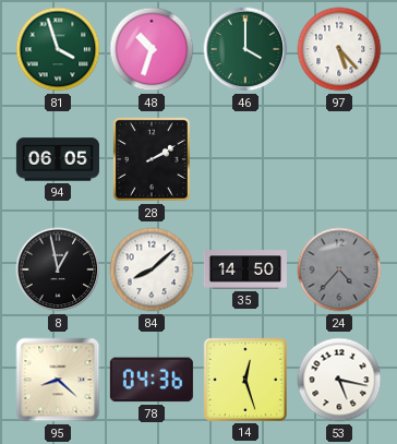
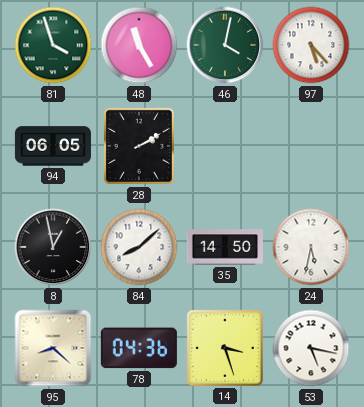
48: 10:33 -> 11:25 (139, 45)
46: 4:00 -> 4:02 (225, 45)
24: 4:37 -> 5:32 (311, 247)
24 dial: grey -> white (311, 247)
14: 12:27 -> 3:27 (225, 348)
